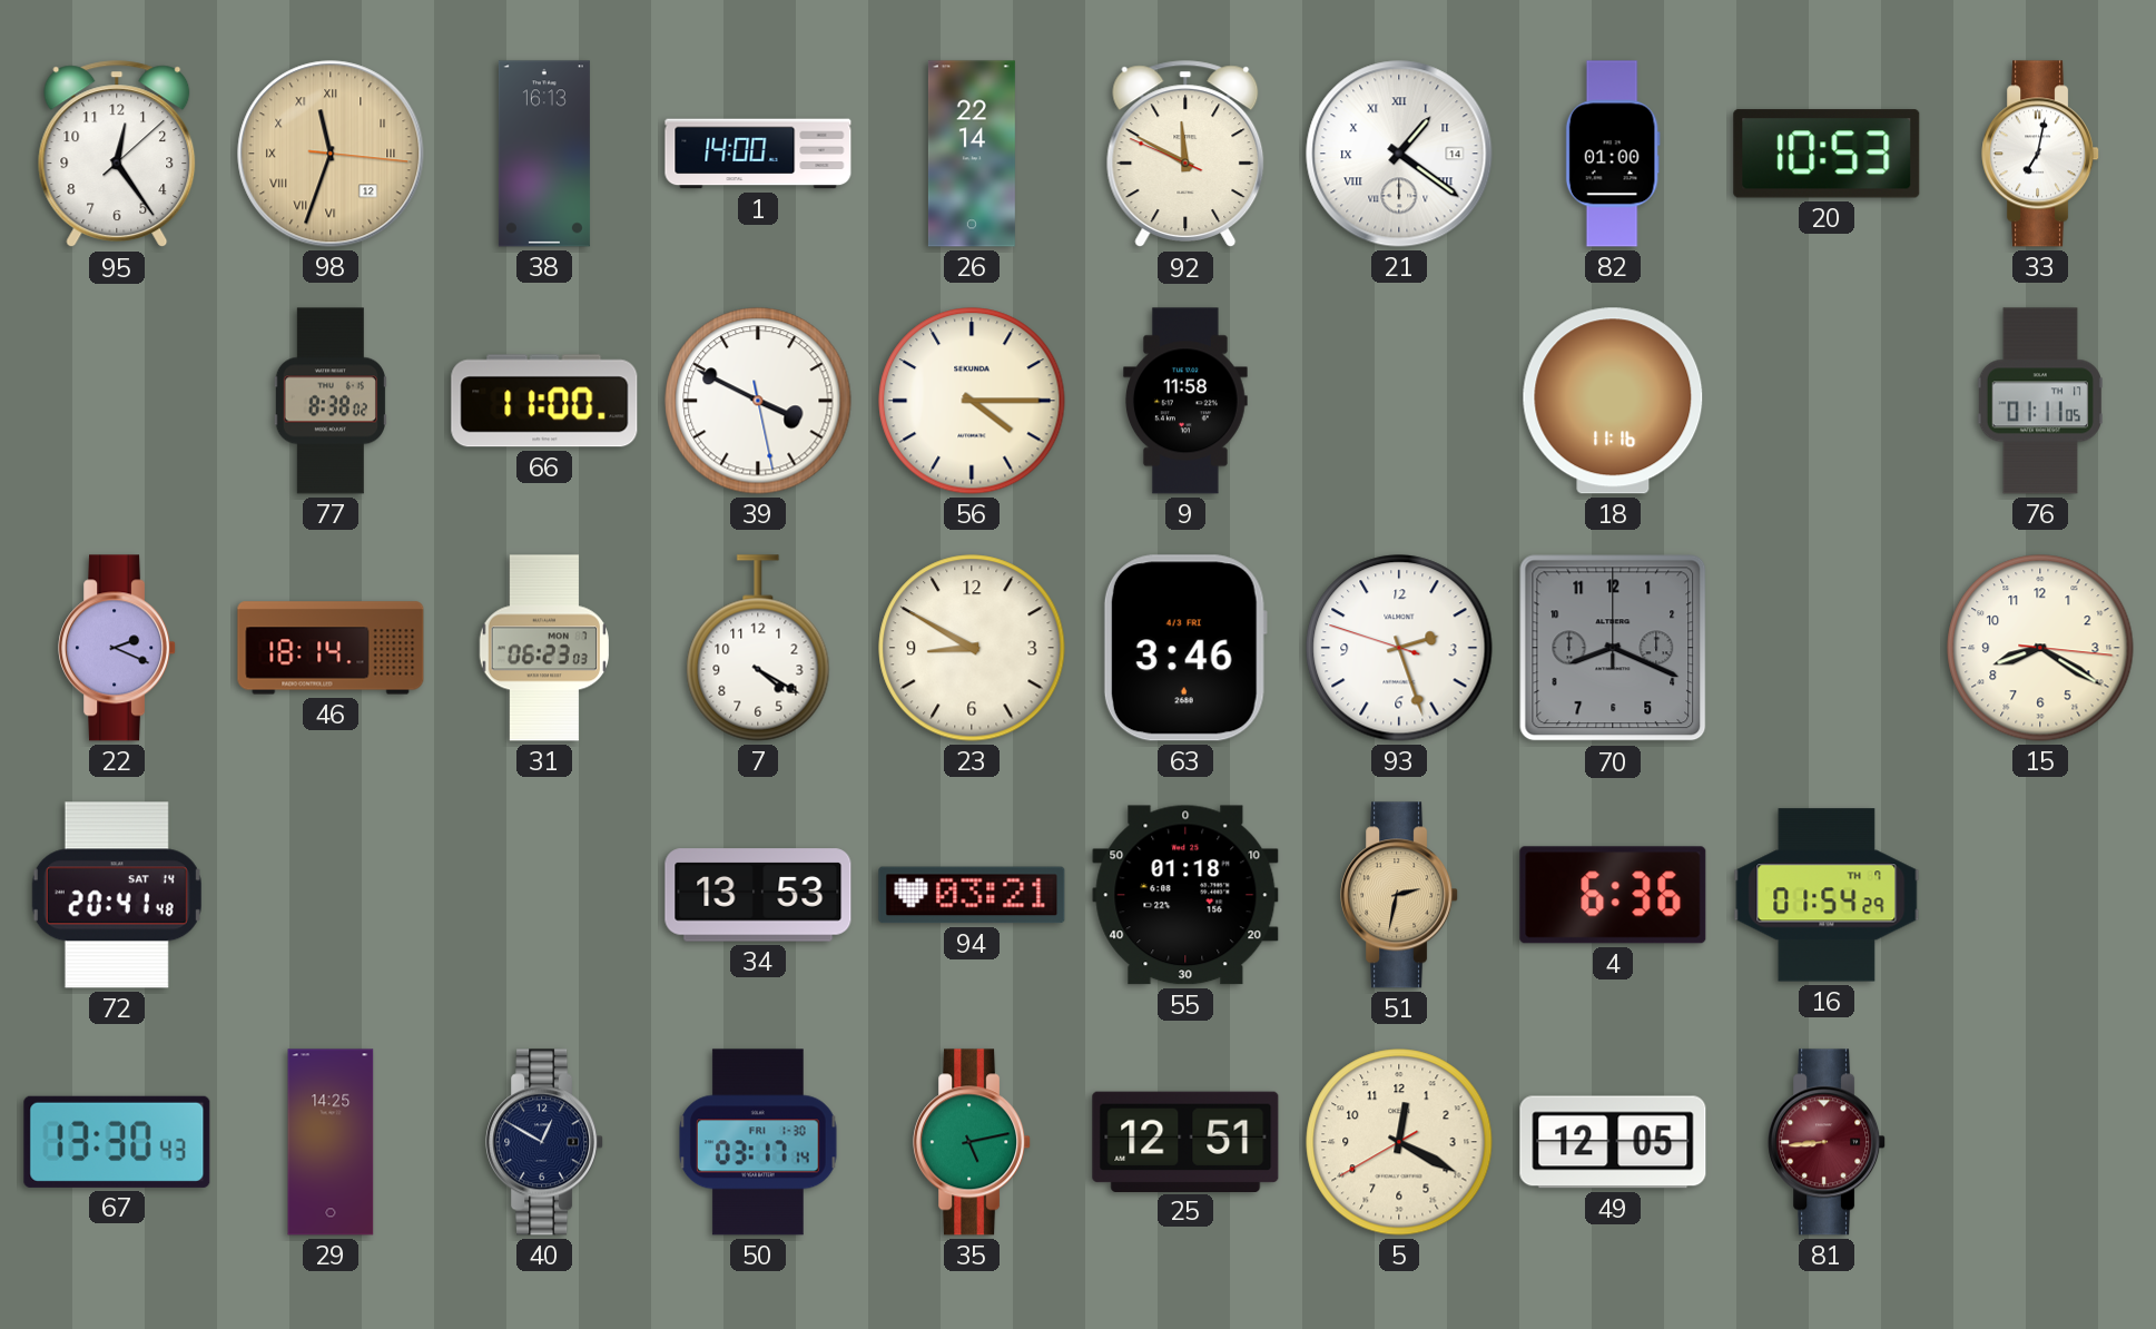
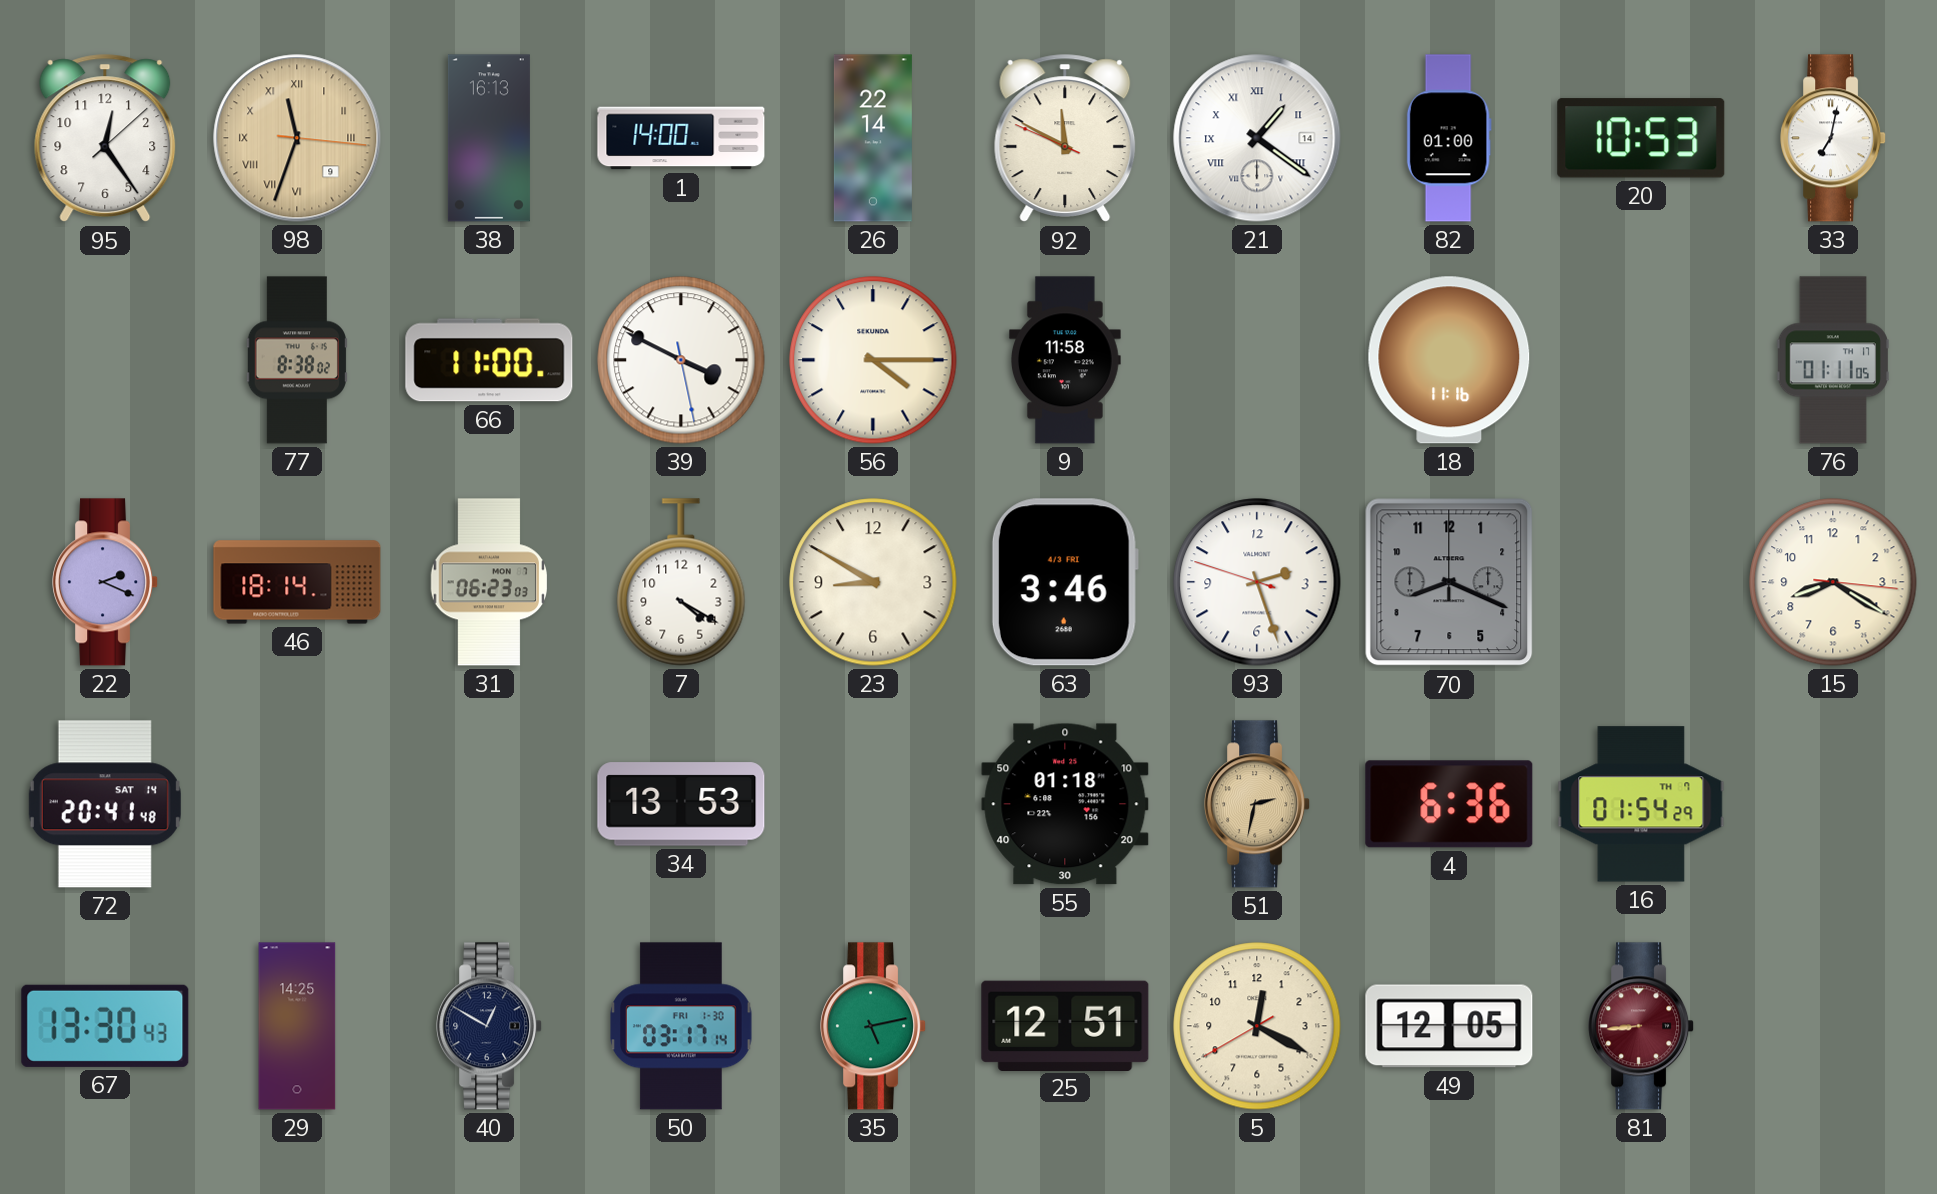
98 date: 12 -> 9 (297, 138)
94: 03:21 -> none (972, 895)
